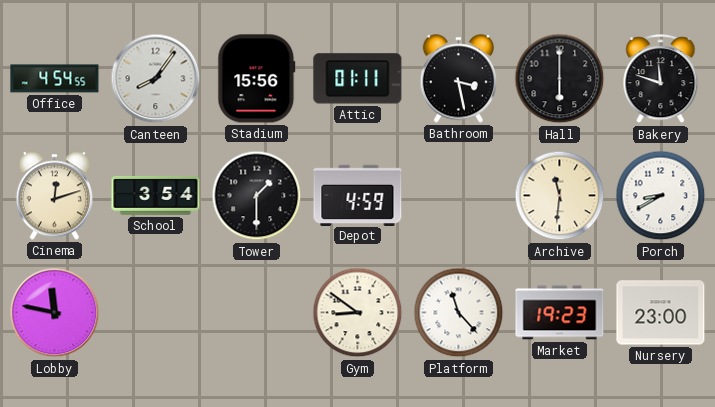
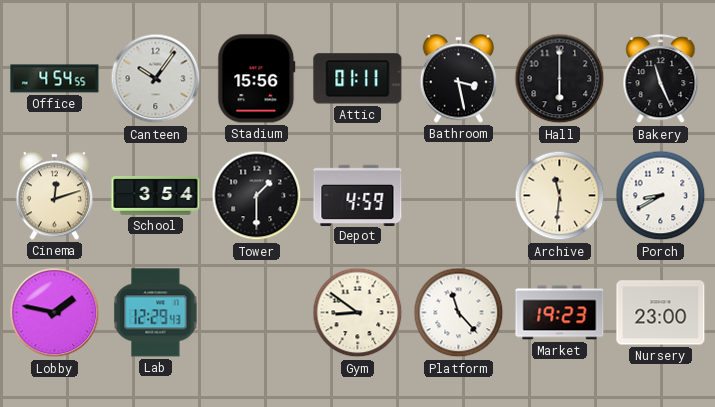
Canteen: 8:06 -> 10:06 (156, 79)
Bakery: 11:48 -> 11:26 (661, 79)
Lobby: 11:47 -> 1:47 (55, 313)
Lab: none -> 12:29 (156, 313)
